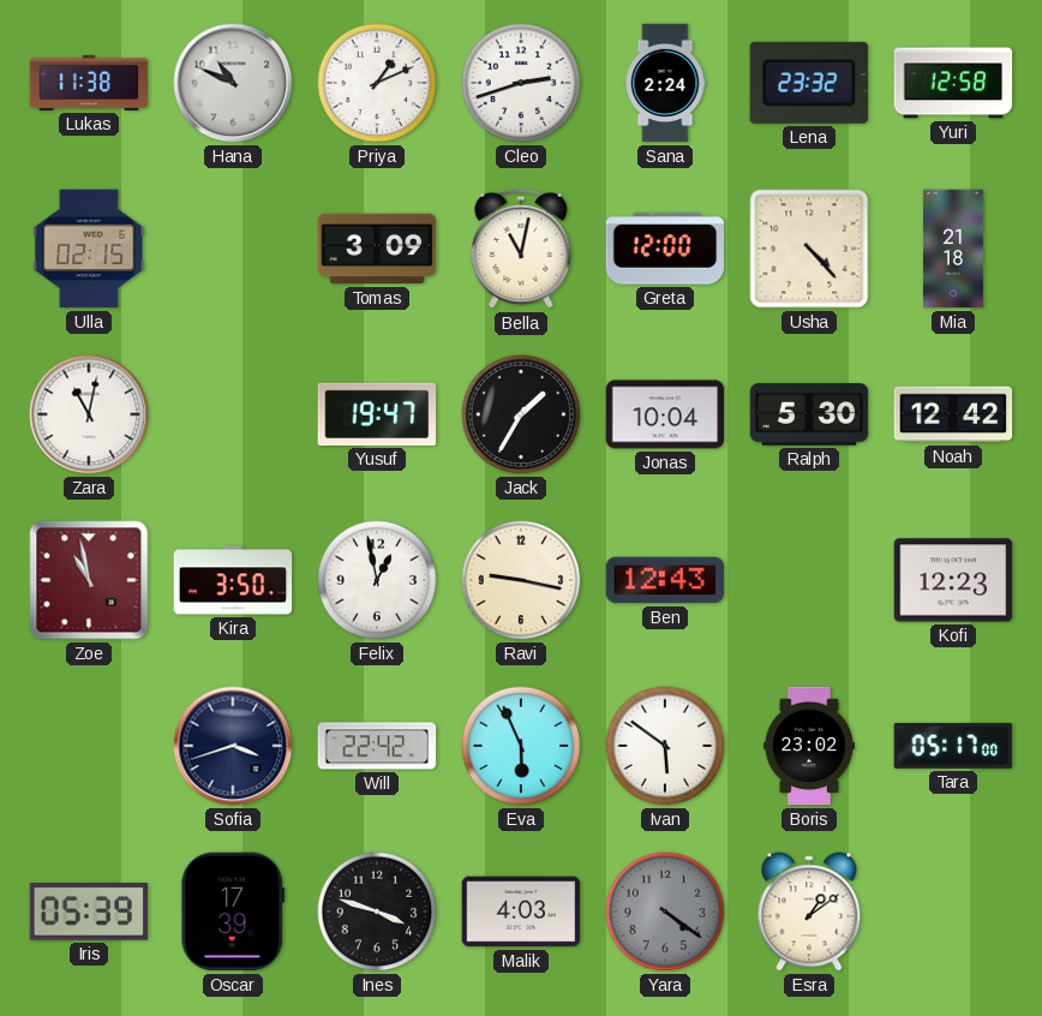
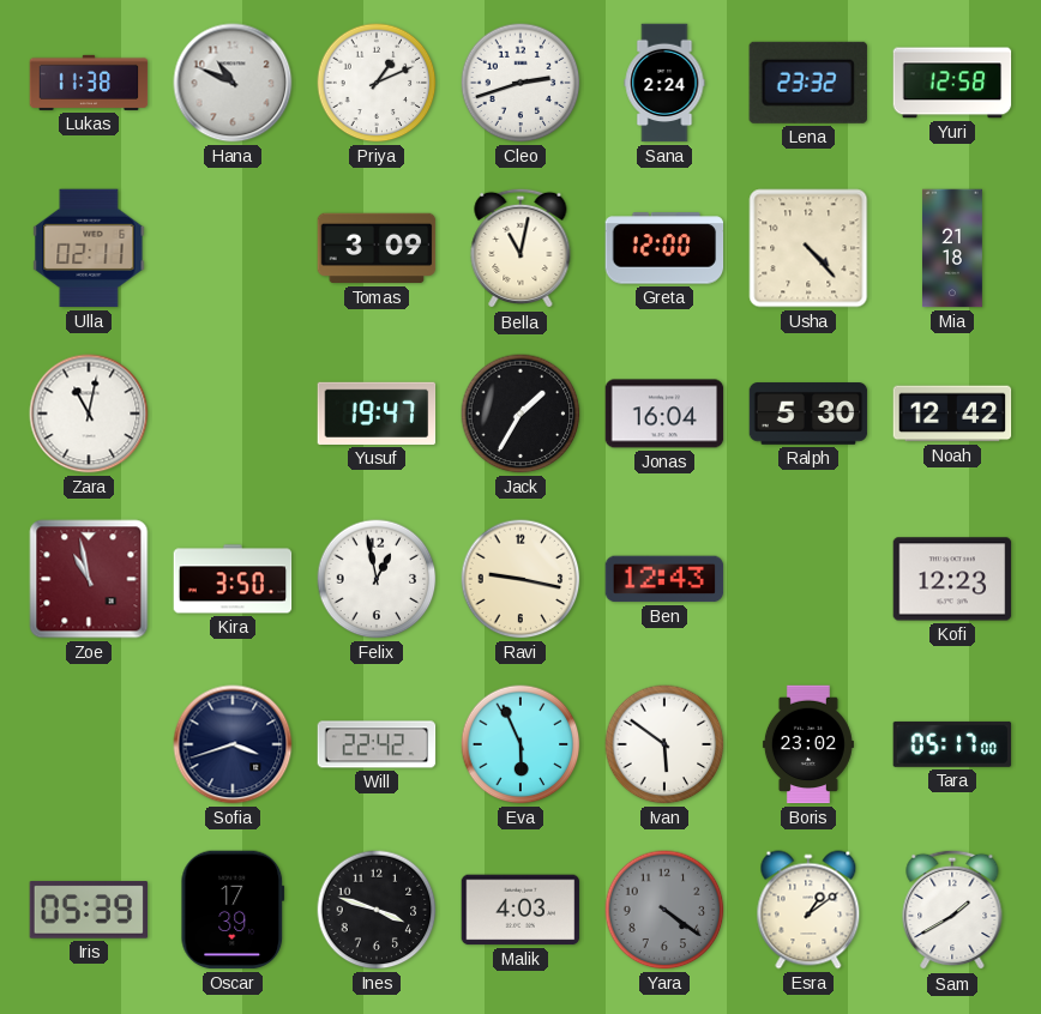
Ulla: 02:15 -> 02:11 (89, 248)
Jonas: 10:04 -> 16:04 (664, 414)
Sam: none -> 1:40 (952, 910)
